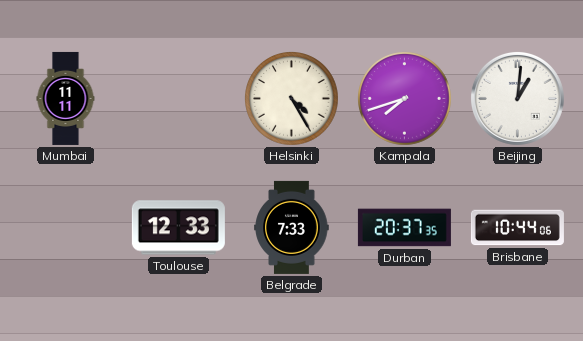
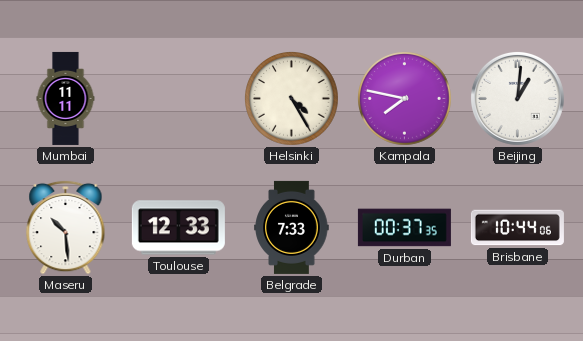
Kampala: 7:42 -> 7:47 (405, 99)
Maseru: none -> 10:29 (66, 227)
Durban: 20:37 -> 00:37 (404, 228)
